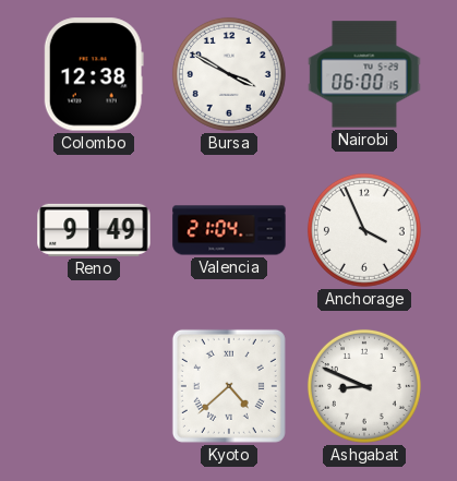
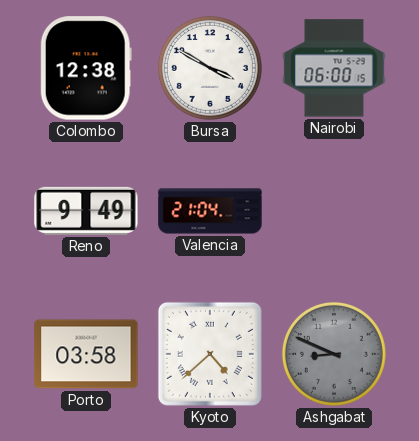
Anchorage: 3:56 -> none (364, 230)
Porto: none -> 03:58 (86, 354)
Ashgabat dial: white -> grey (334, 354)
